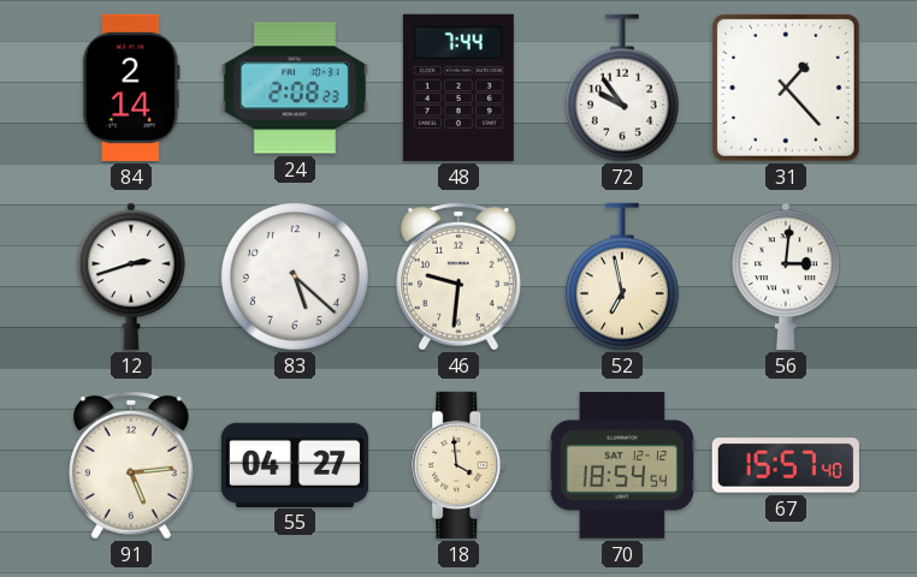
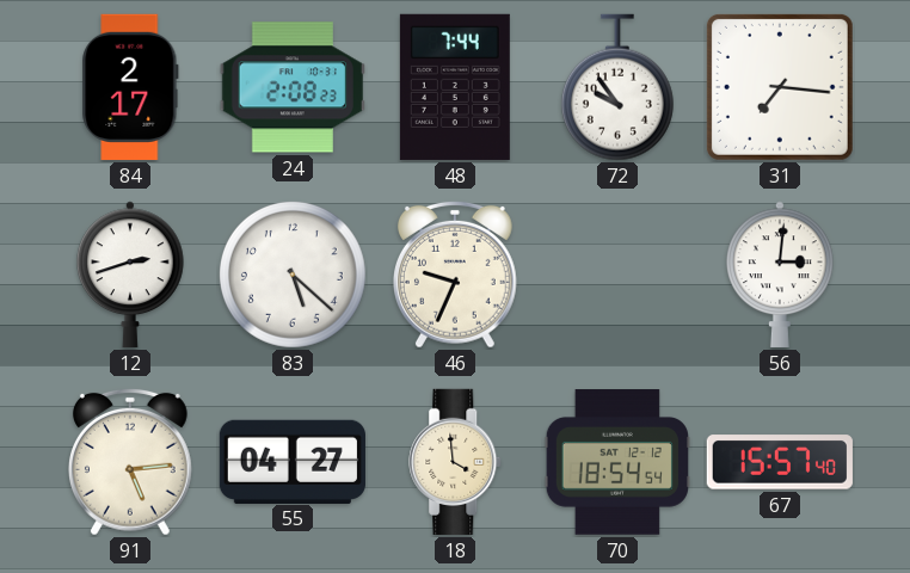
84: 2:14 -> 2:17 (130, 87)
31: 1:23 -> 7:16 (780, 87)
46: 9:31 -> 9:34 (455, 275)
52: 6:58 -> none (622, 276)
